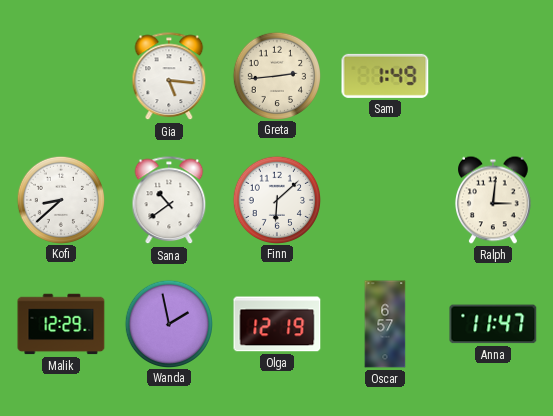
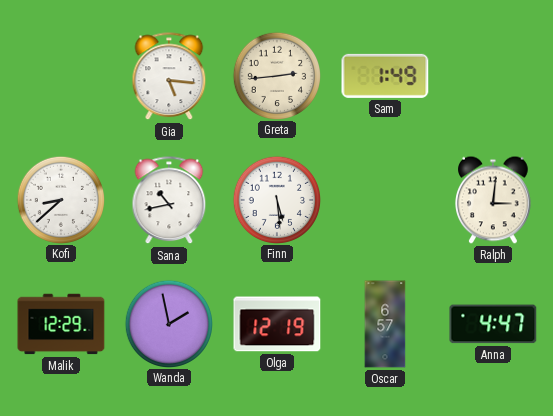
Sana: 10:39 -> 10:43 (169, 201)
Finn: 6:08 -> 5:29 (276, 199)
Anna: 11:47 -> 4:47 (493, 324)
